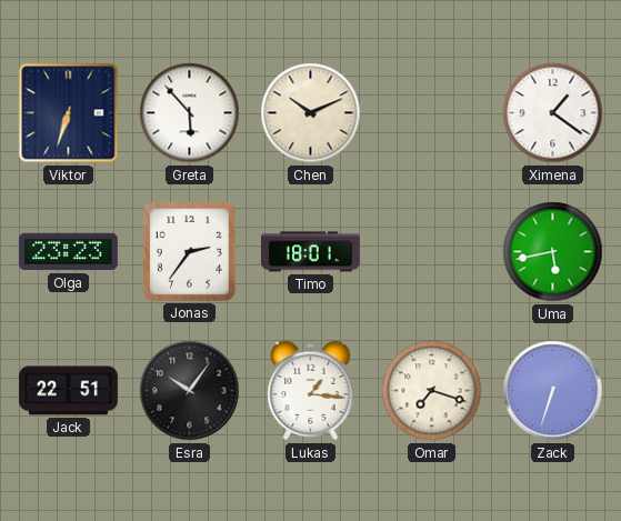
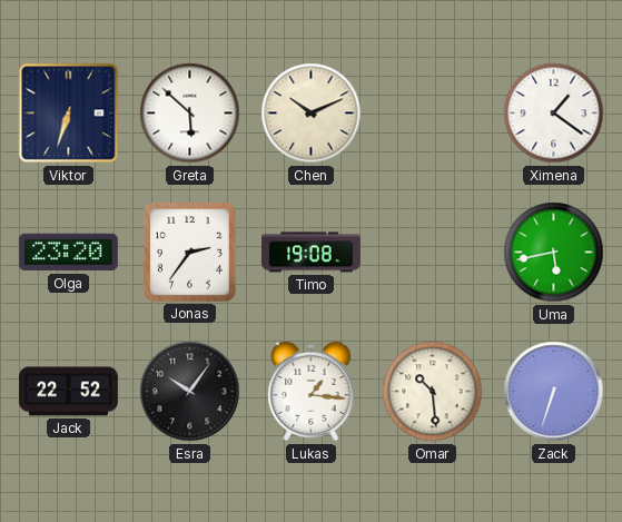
Greta: 5:53 -> 5:52 (190, 114)
Olga: 23:23 -> 23:20 (68, 253)
Timo: 18:01 -> 19:08 (310, 253)
Jack: 22:51 -> 22:52 (69, 392)
Omar: 7:18 -> 10:29 (433, 392)
